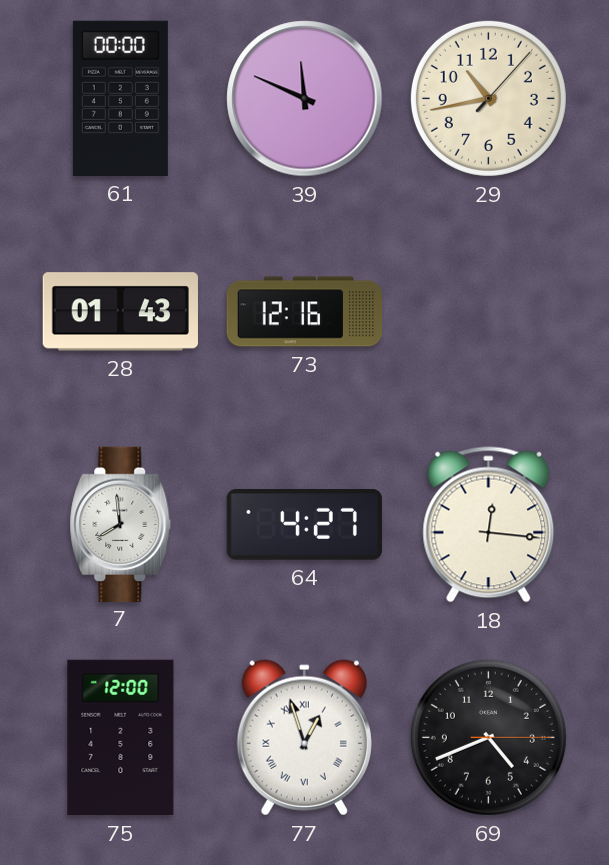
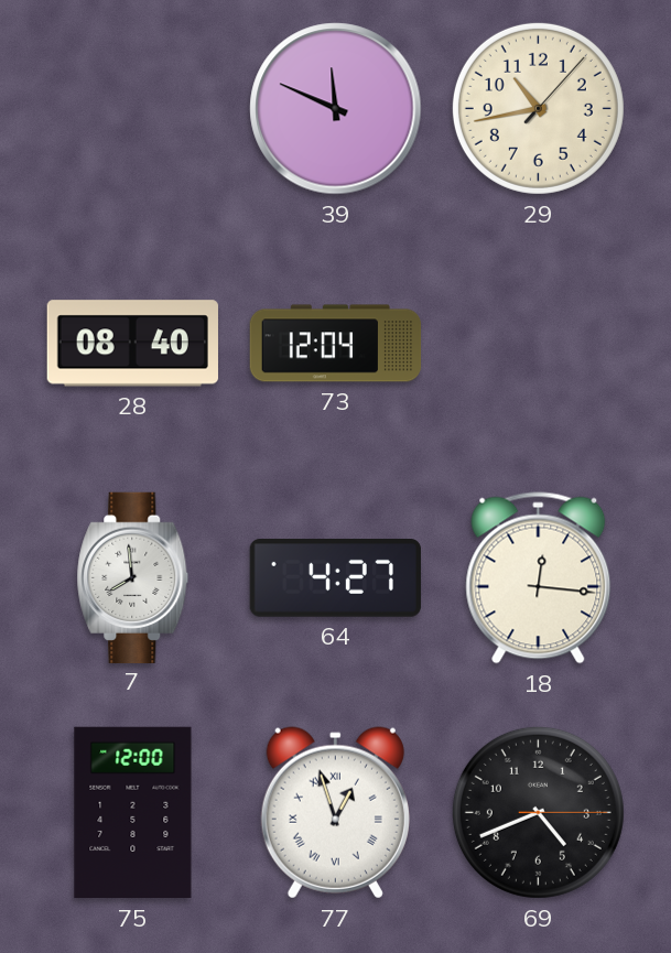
61: 00:00 -> none (120, 98)
28: 01:43 -> 08:40 (132, 344)
73: 12:16 -> 12:04 (336, 344)
